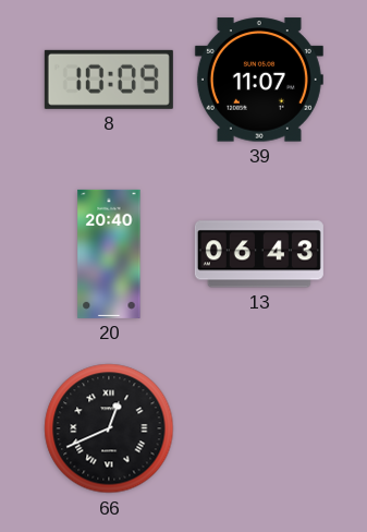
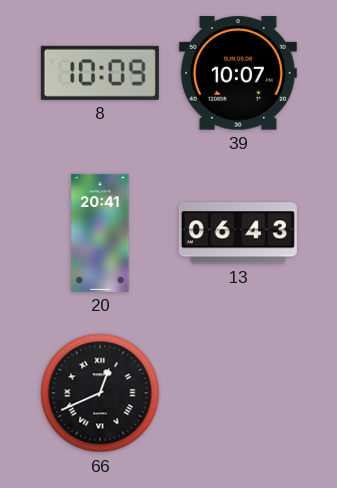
39: 11:07 -> 10:07 (238, 73)
20: 20:40 -> 20:41 (100, 233)
